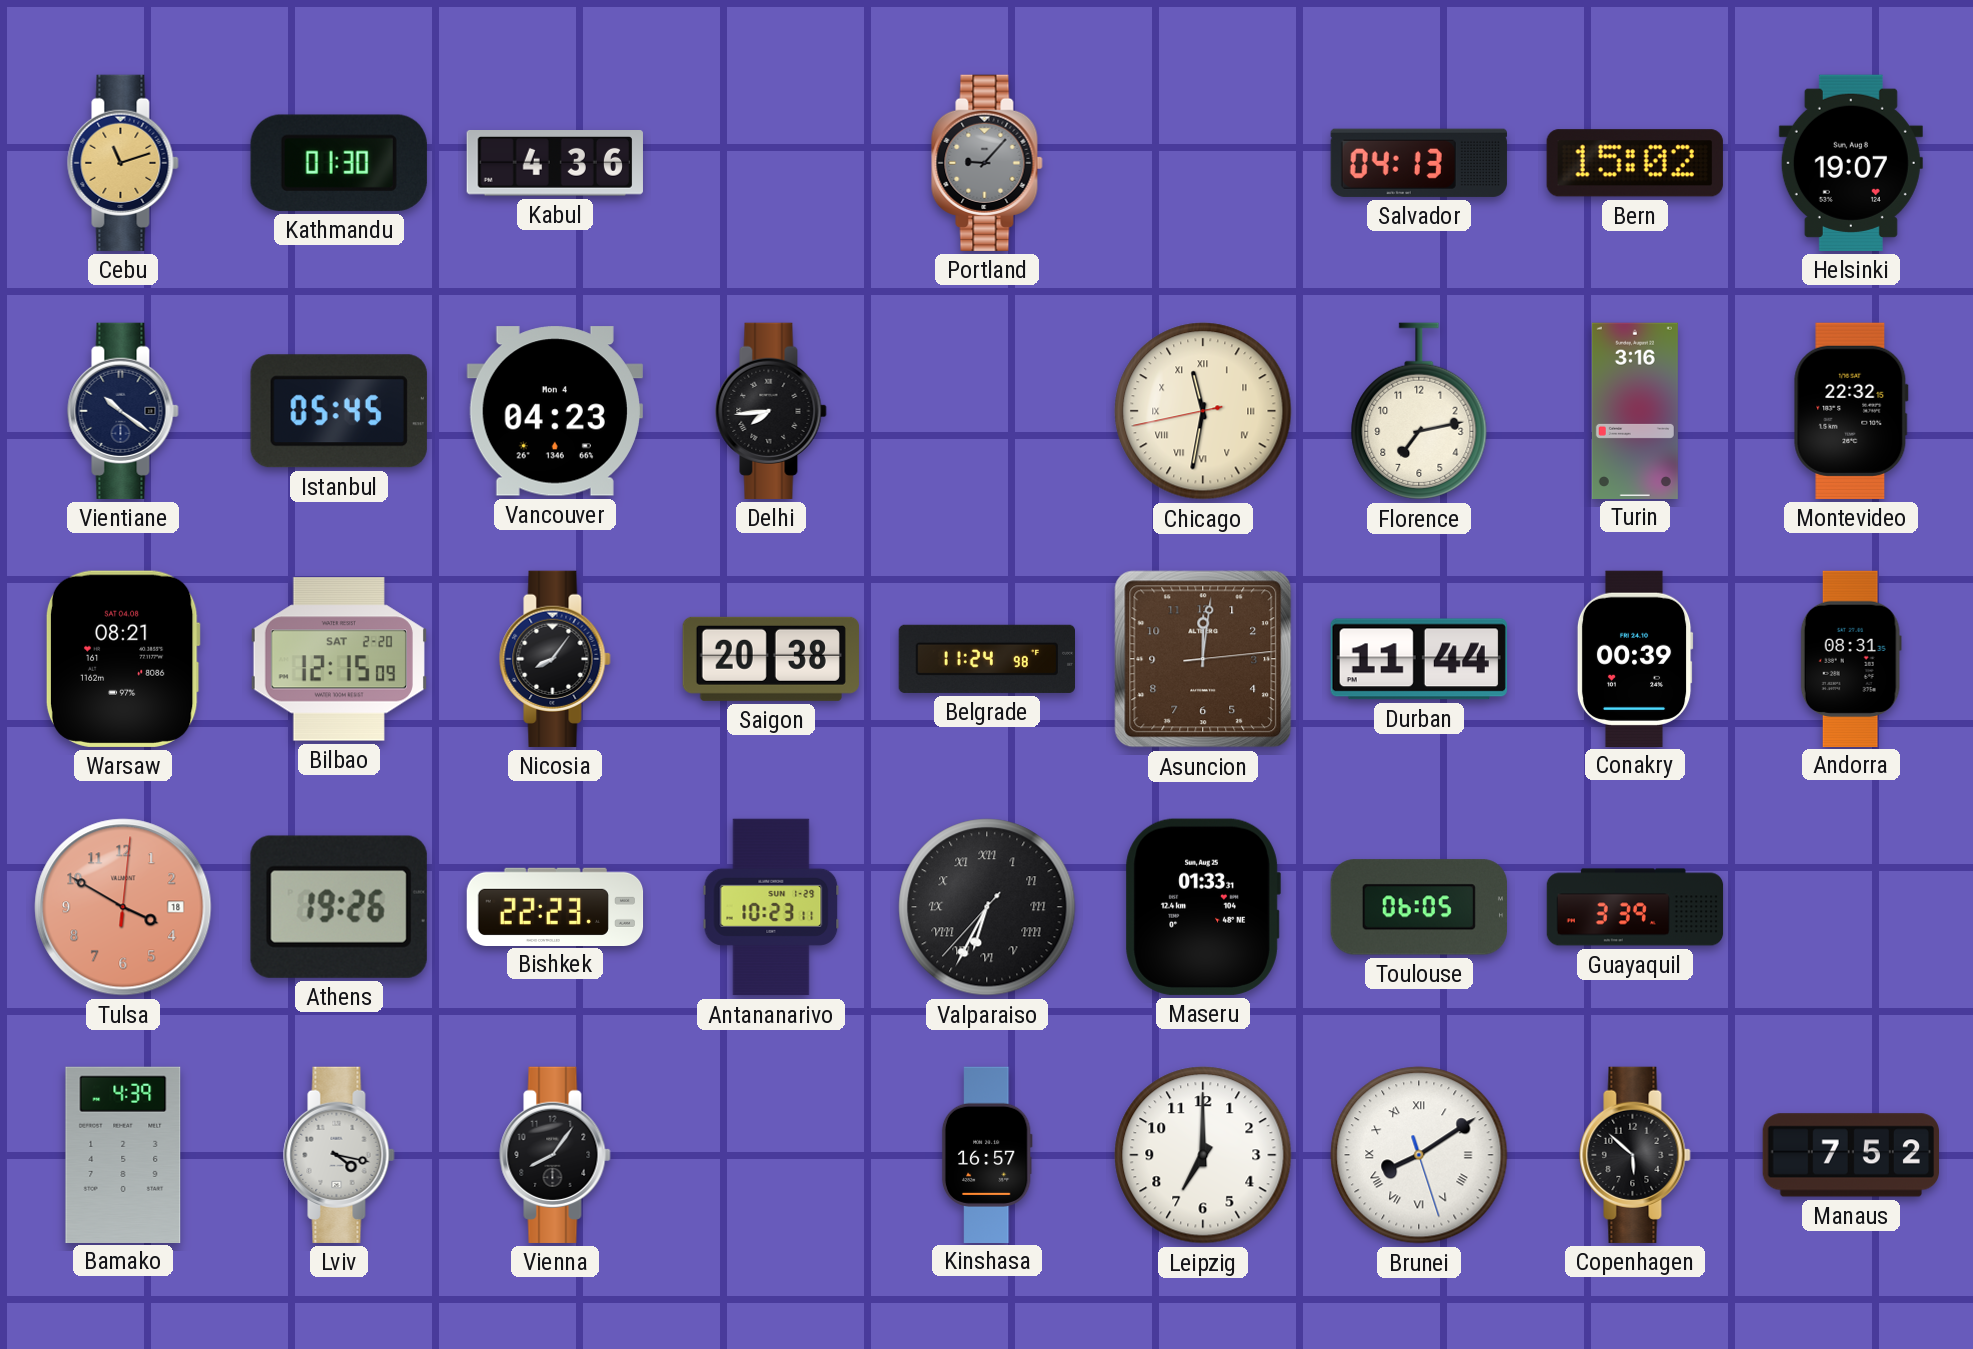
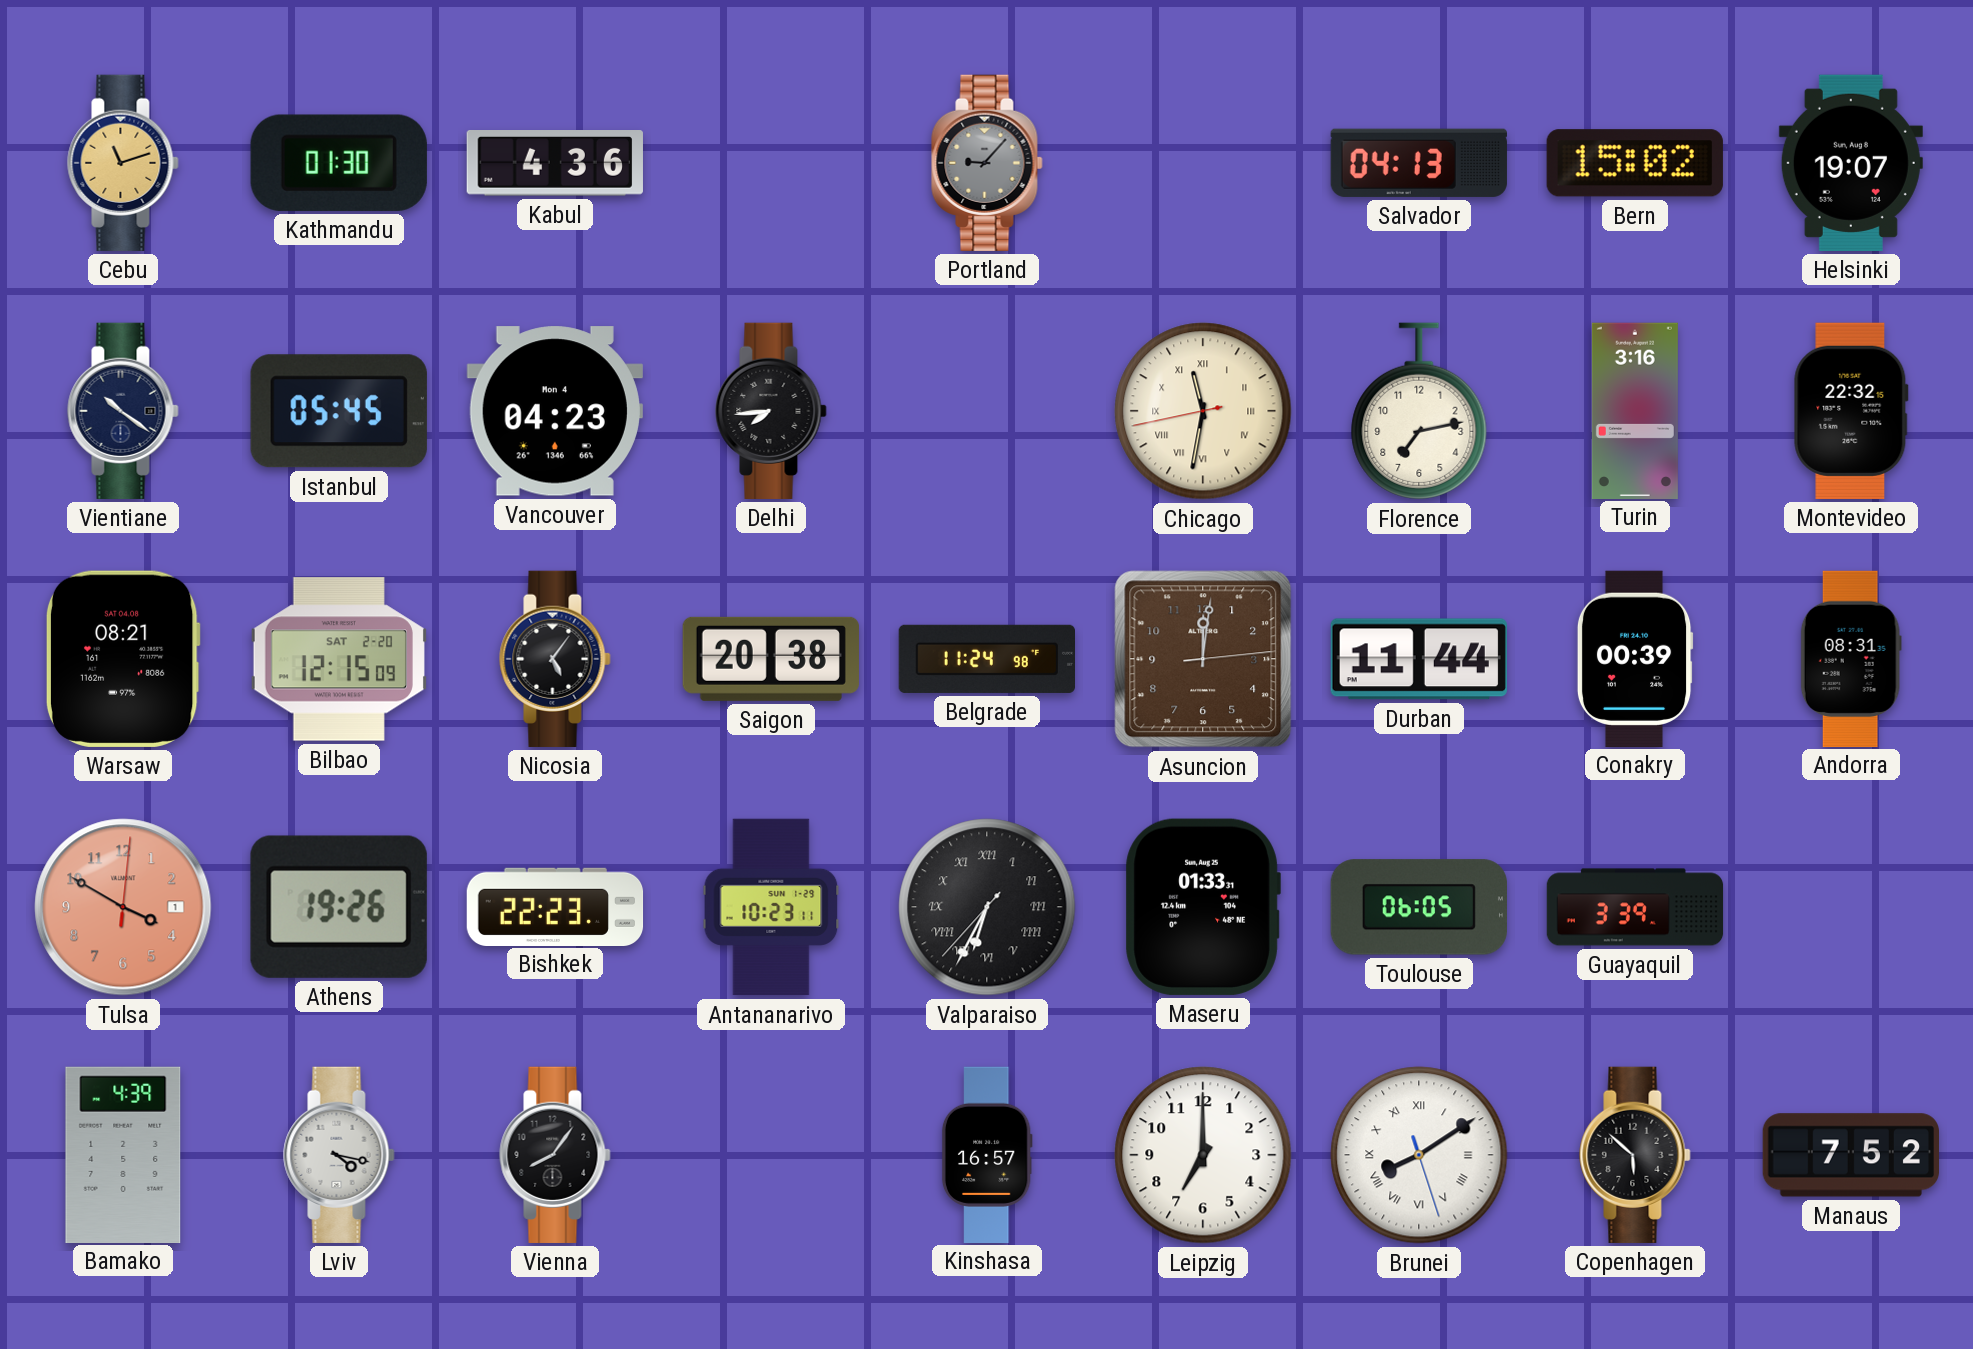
Nicosia: 8:06 -> 5:06 (555, 659)
Tulsa date: 18 -> 1 (123, 907)
